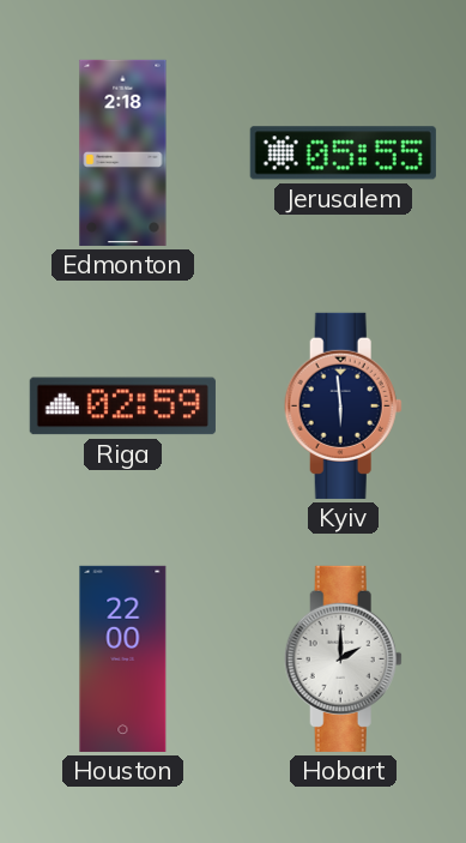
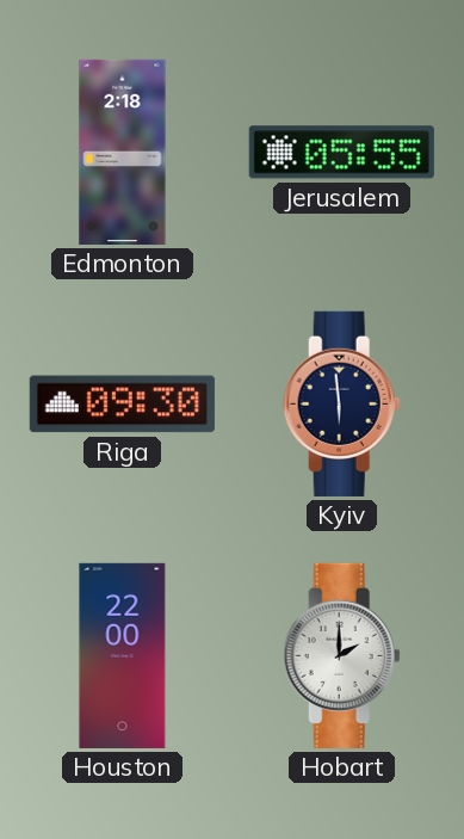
Riga: 02:59 -> 09:30 (122, 405)
